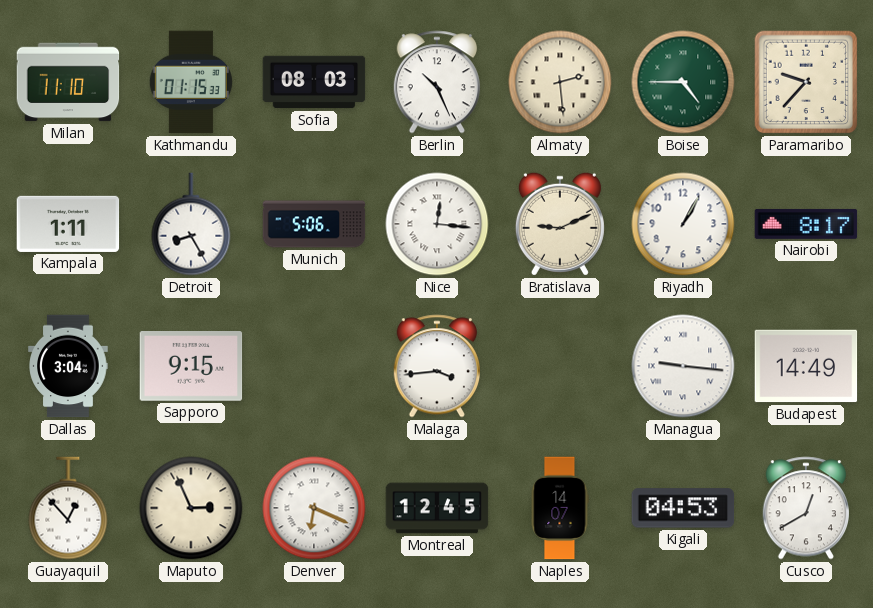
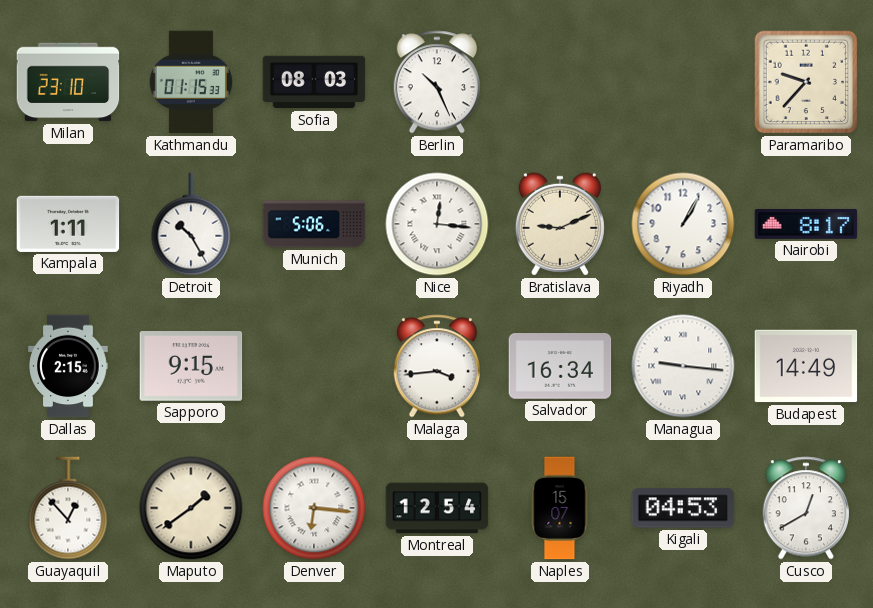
Milan: 11:10 -> 23:10 (68, 82)
Almaty: 2:29 -> none (560, 82)
Boise: 4:45 -> none (683, 82)
Detroit: 8:25 -> 10:25 (191, 224)
Dallas: 3:04 -> 2:15 (68, 366)
Salvador: none -> 16:34 (560, 367)
Maputo: 2:56 -> 1:39 (191, 508)
Denver: 6:19 -> 6:16 (314, 508)
Montreal: 12:45 -> 12:54 (437, 508)
Naples: 14:07 -> 15:07 (560, 508)
